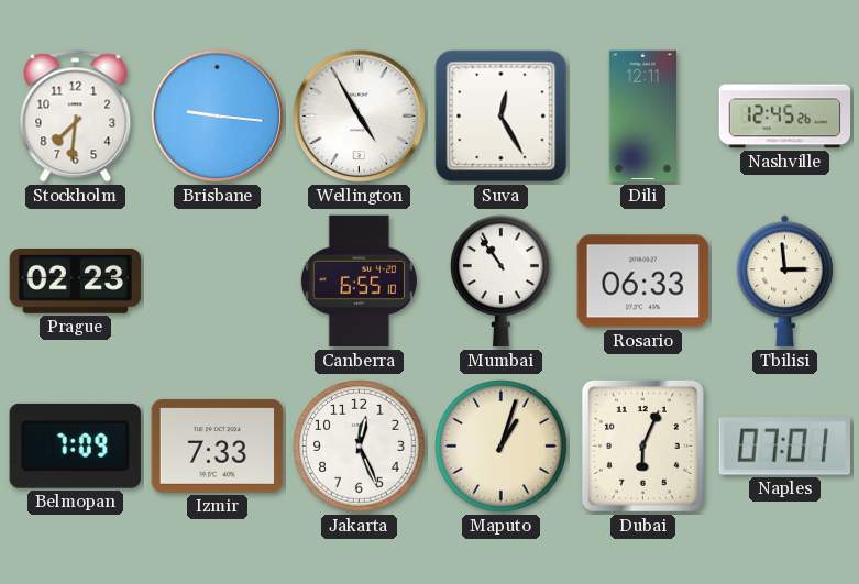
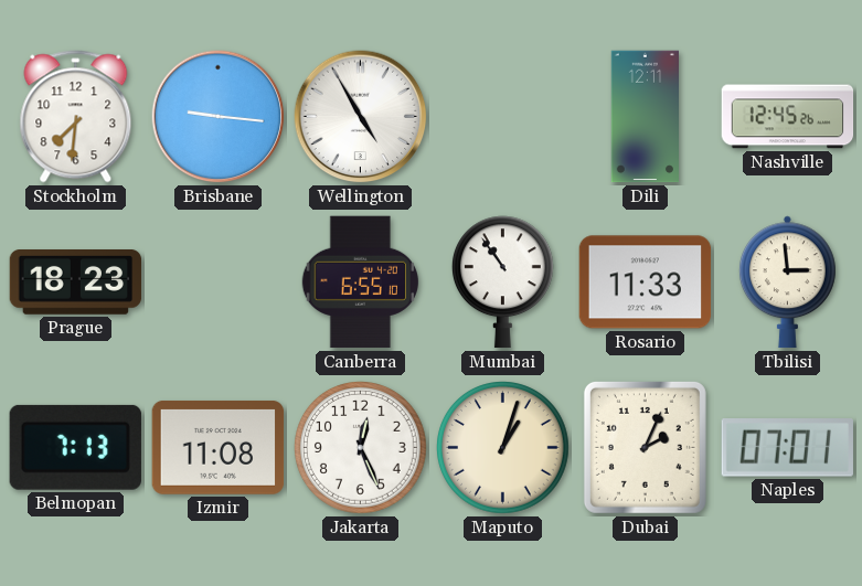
Suva: 12:25 -> none (502, 117)
Prague: 02:23 -> 18:23 (76, 283)
Rosario: 06:33 -> 11:33 (646, 283)
Belmopan: 7:09 -> 7:13 (75, 447)
Izmir: 7:33 -> 11:08 (219, 447)
Dubai: 6:04 -> 2:04 (645, 447)
